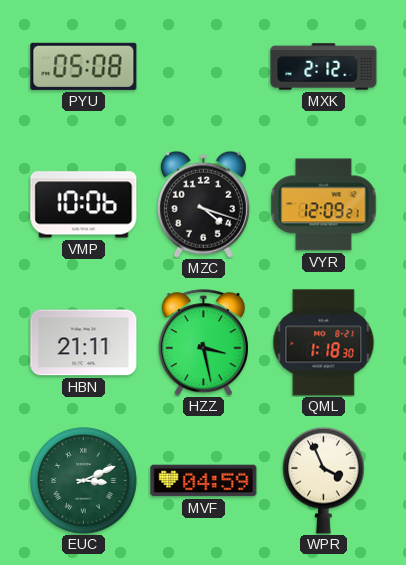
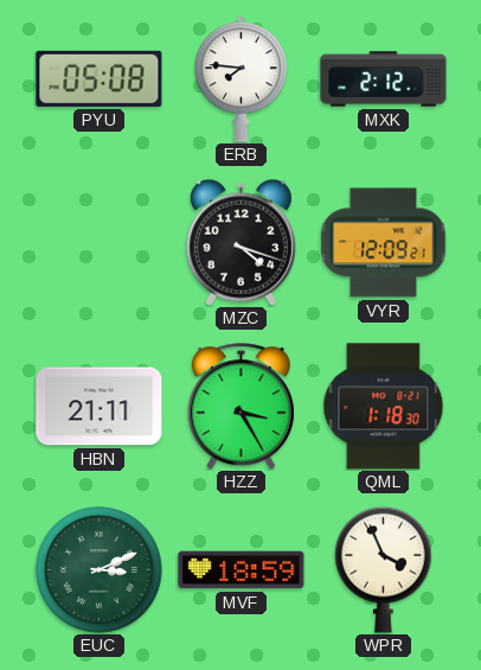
ERB: none -> 7:46 (242, 79)
VMP: 10:06 -> none (84, 205)
HZZ: 3:28 -> 3:25 (240, 407)
MVF: 04:59 -> 18:59 (242, 570)
